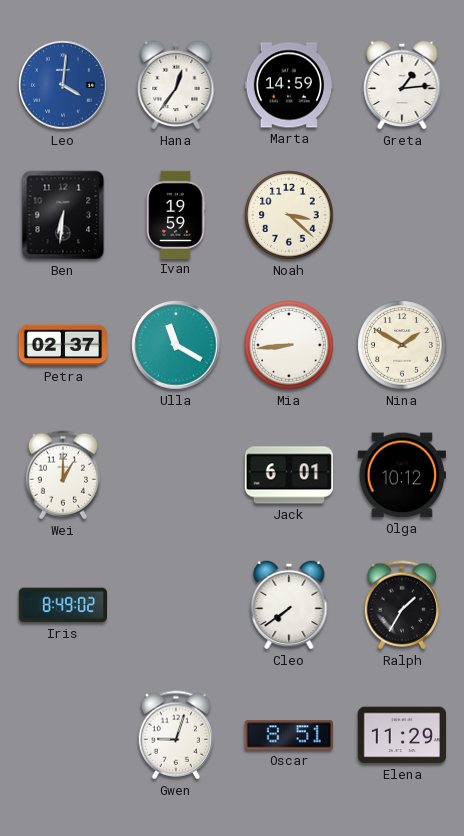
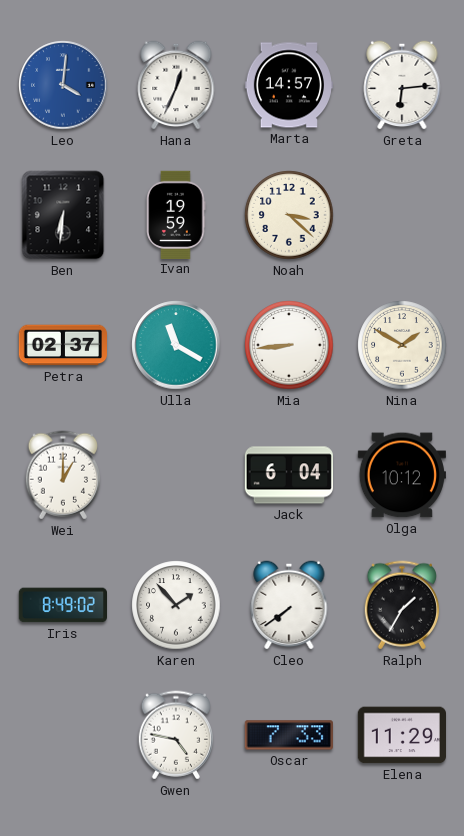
Hana: 12:36 -> 12:34 (176, 85)
Marta: 14:59 -> 14:57 (288, 85)
Greta: 1:14 -> 6:14 (402, 85)
Jack: 6:01 -> 6:04 (288, 475)
Karen: none -> 1:53 (176, 605)
Gwen: 9:03 -> 4:47 (175, 735)
Oscar: 8:51 -> 7:33 (289, 735)
